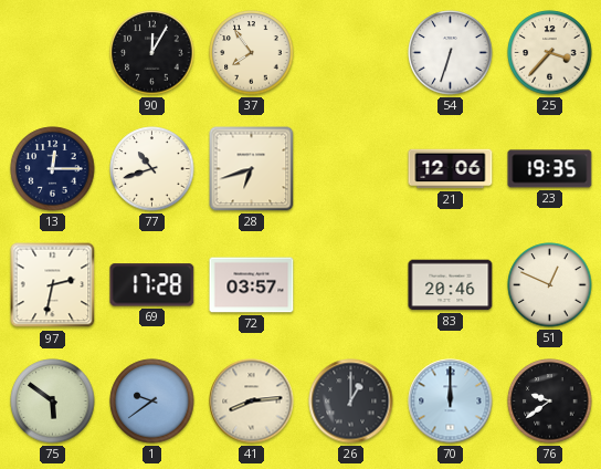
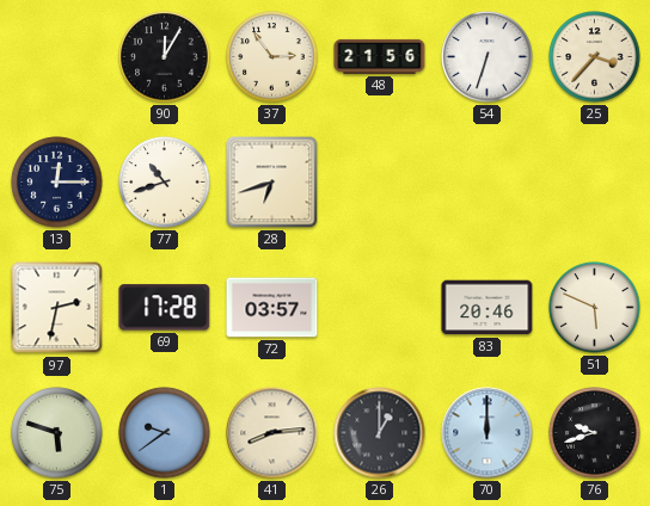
37: 7:54 -> 2:54 (272, 57)
48: none -> 21:56 (380, 56)
21: 12:06 -> none (451, 169)
23: 19:35 -> none (550, 169)
51: 12:49 -> 5:49 (595, 308)
75: 5:51 -> 5:48 (57, 433)
76: 9:39 -> 9:42 (595, 433)
